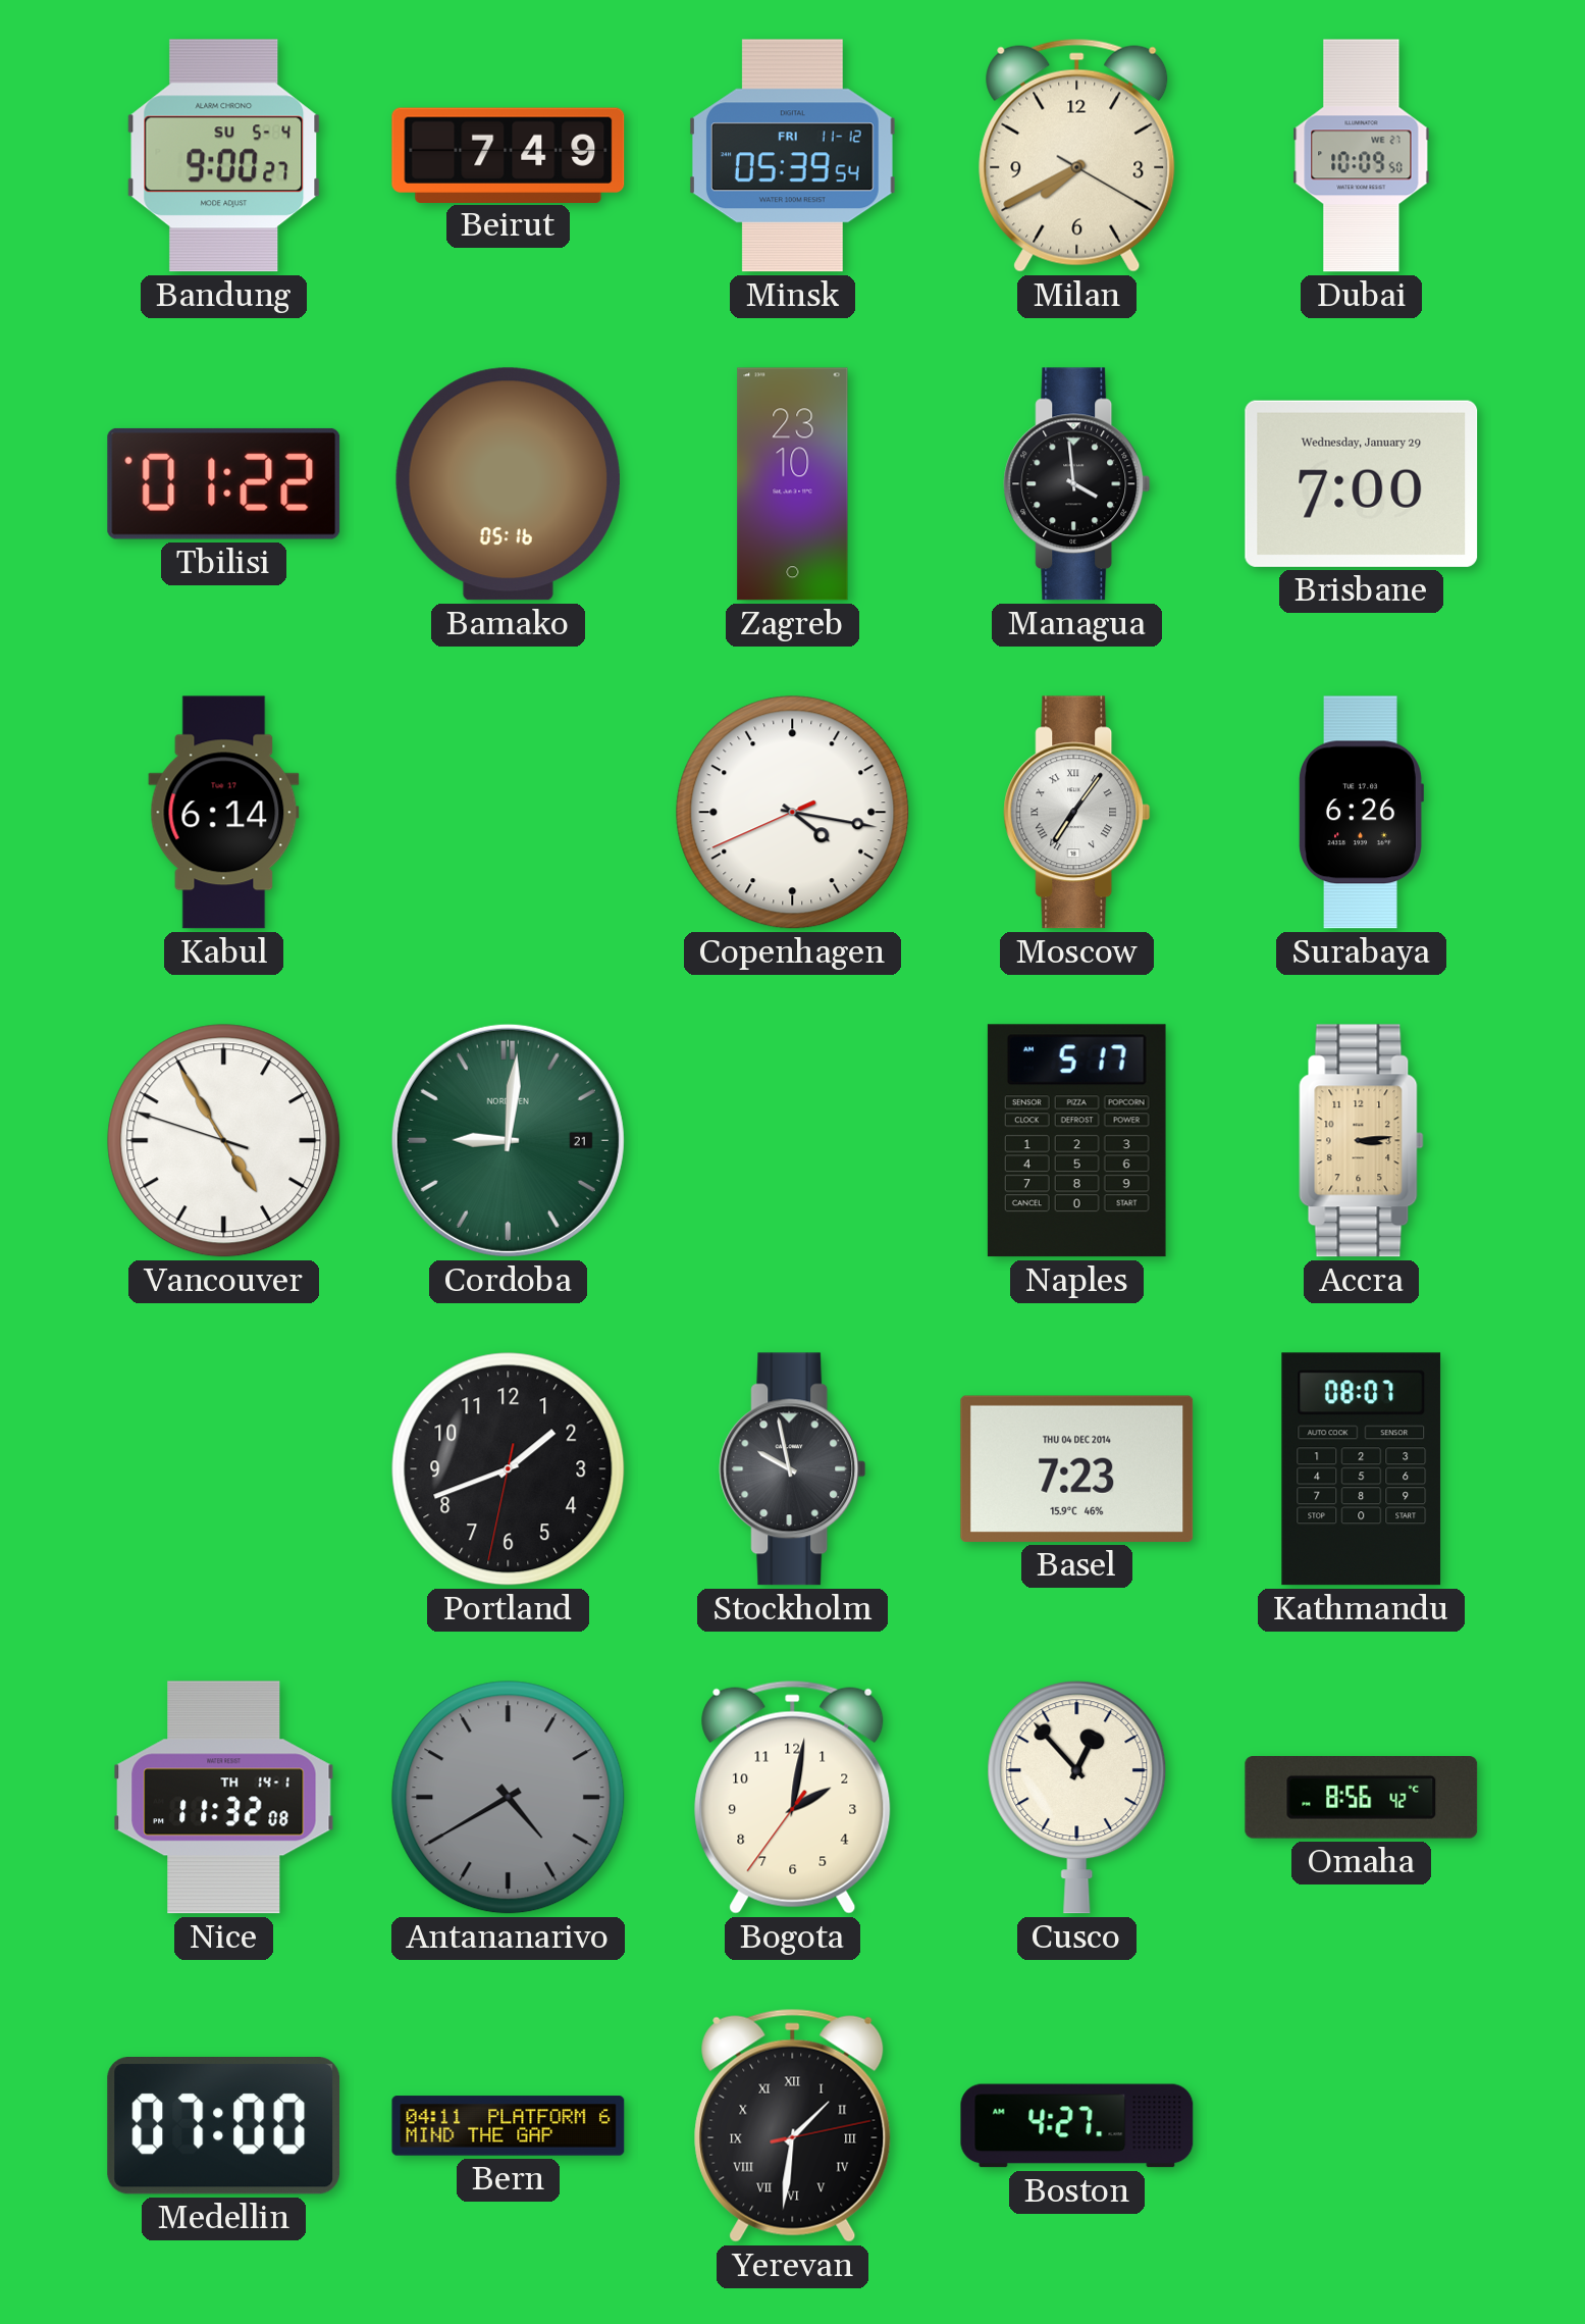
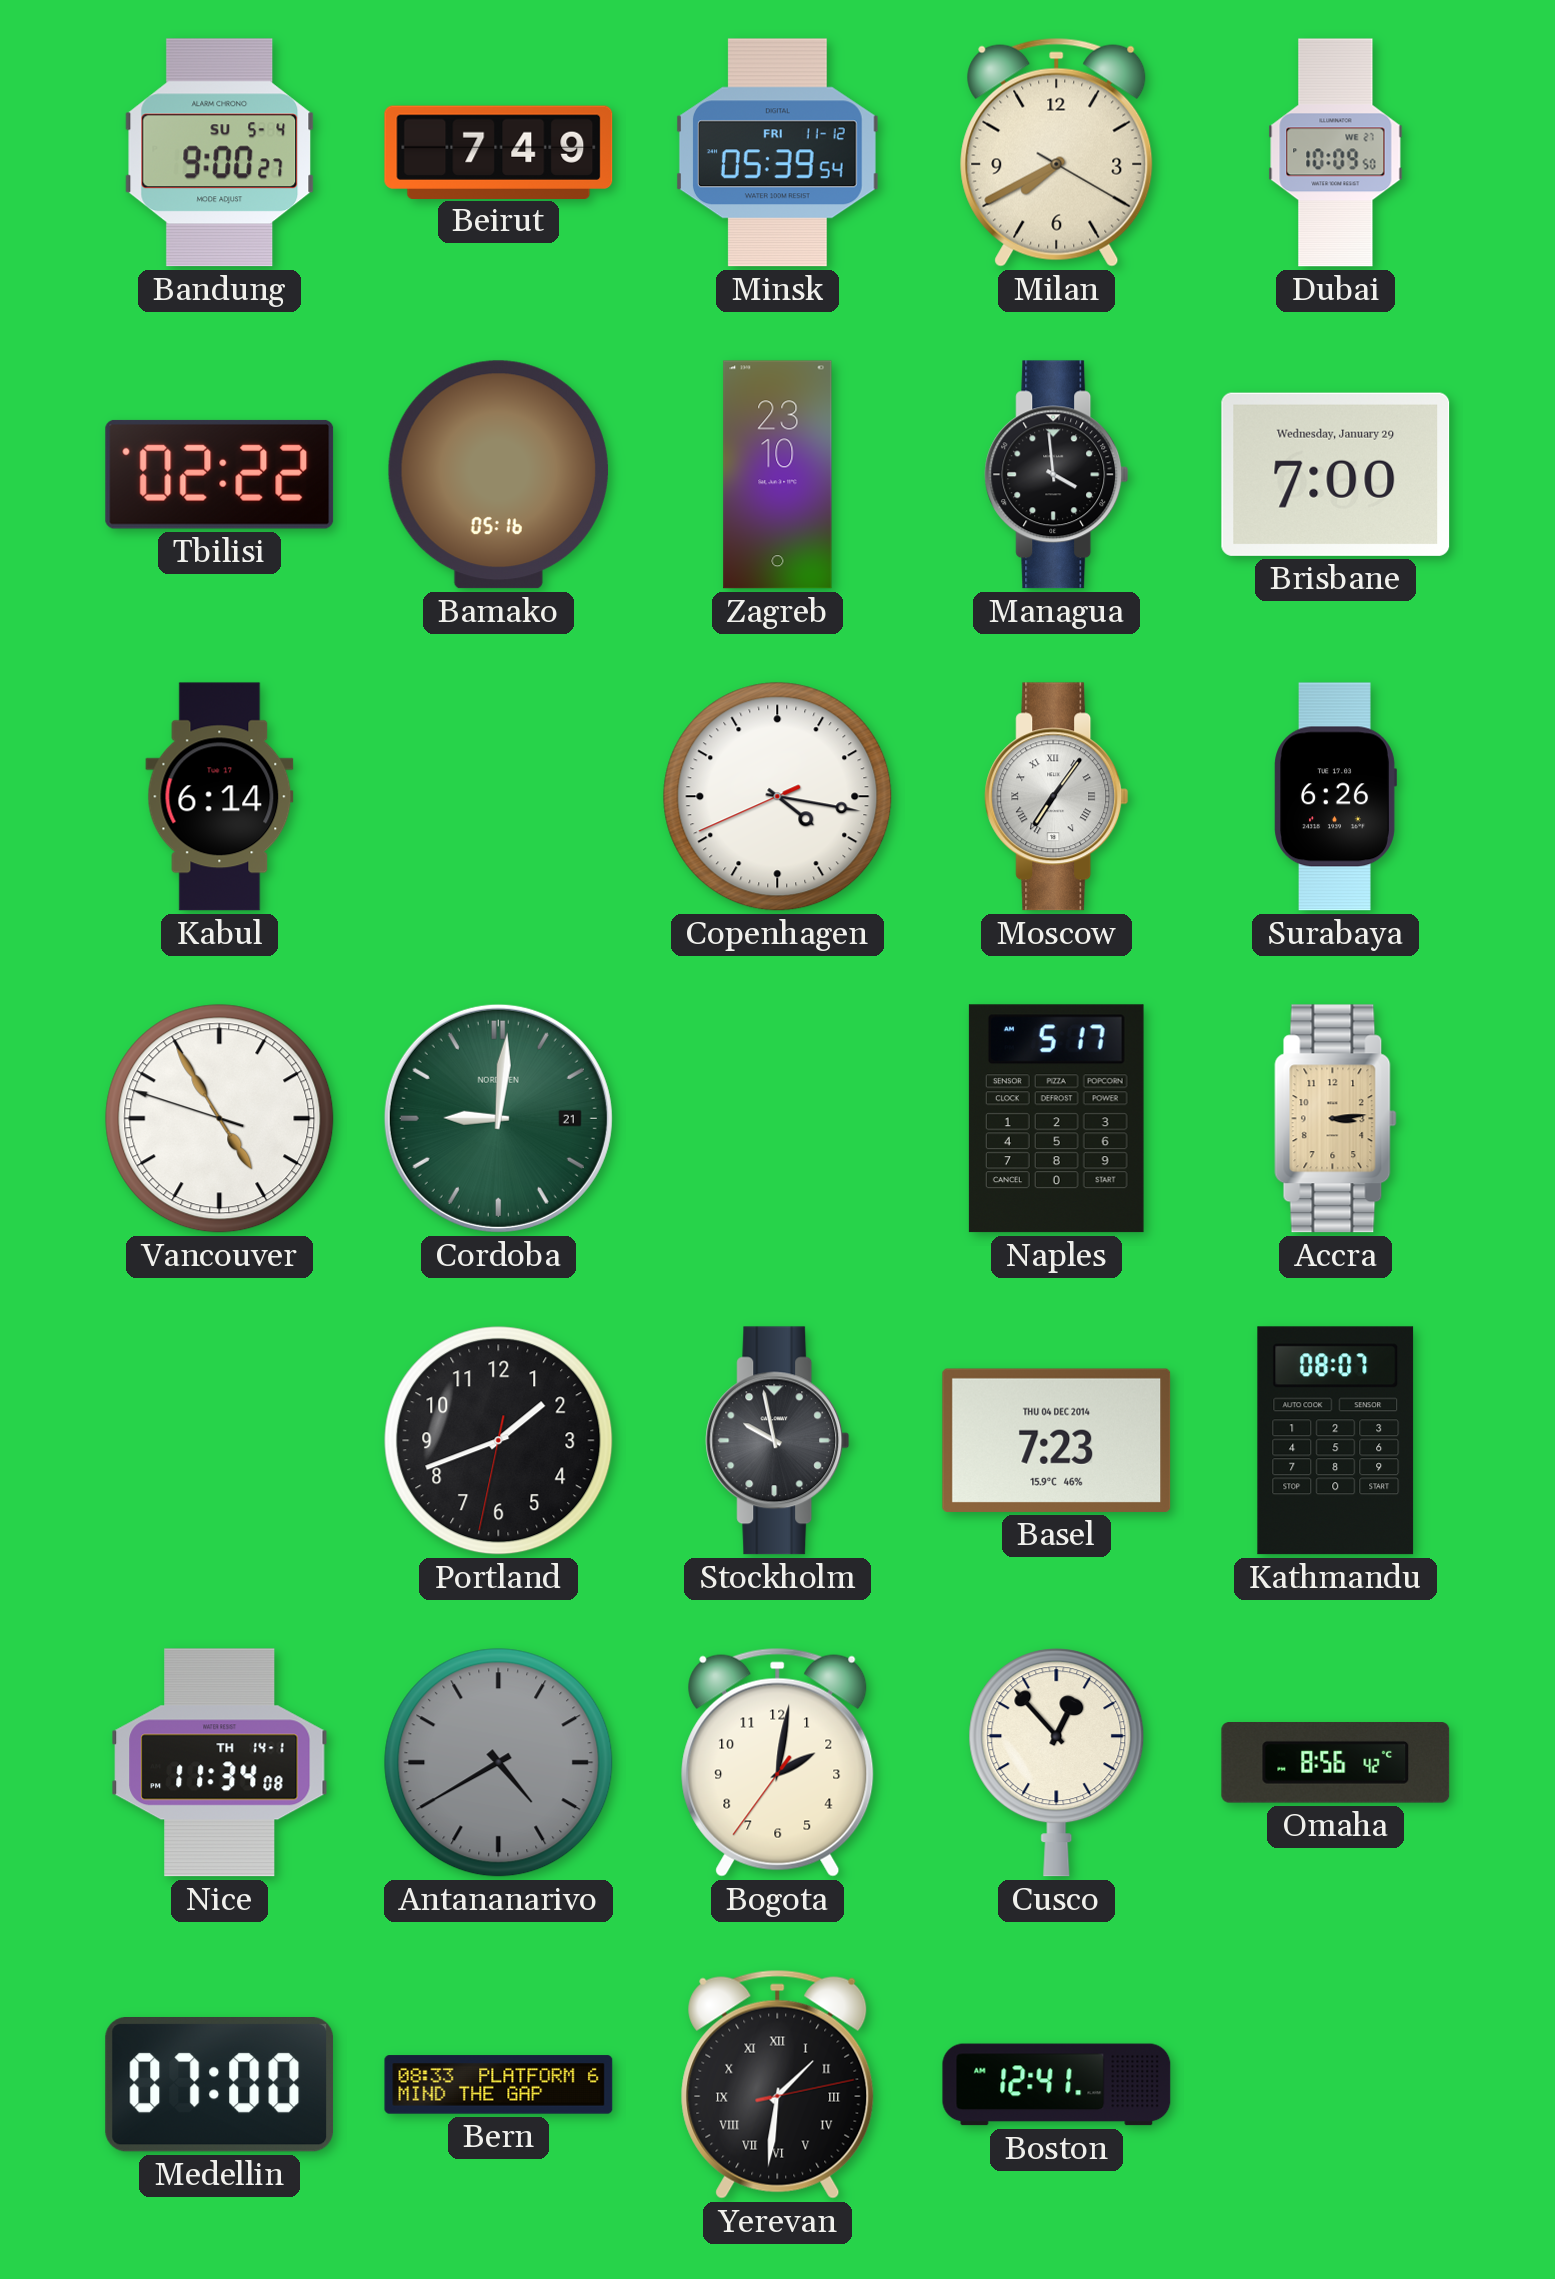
Tbilisi: 01:22 -> 02:22 (220, 474)
Nice: 11:32 -> 11:34 (220, 1763)
Bern: 04:11 -> 08:33 (499, 2085)
Boston: 4:27 -> 12:41 (1057, 2085)
